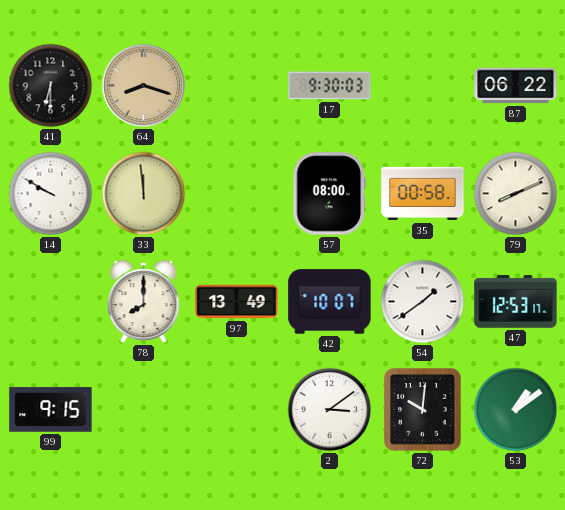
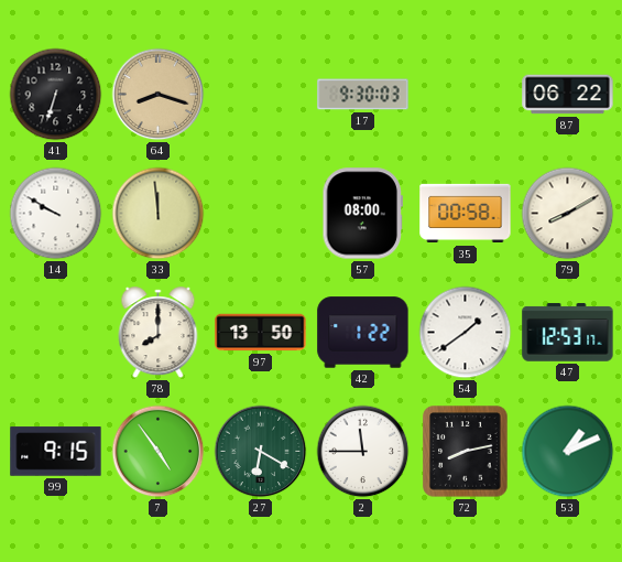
41: 6:30 -> 6:33 (56, 95)
79: 8:11 -> 8:10 (568, 214)
97: 13:49 -> 13:50 (261, 333)
42: 10:07 -> 1:22 (363, 333)
7: none -> 4:54 (159, 452)
27: none -> 6:20 (261, 452)
2: 3:09 -> 11:45 (363, 452)
72: 10:01 -> 8:13 (466, 452)
53: 1:09 -> 1:11 (568, 452)
